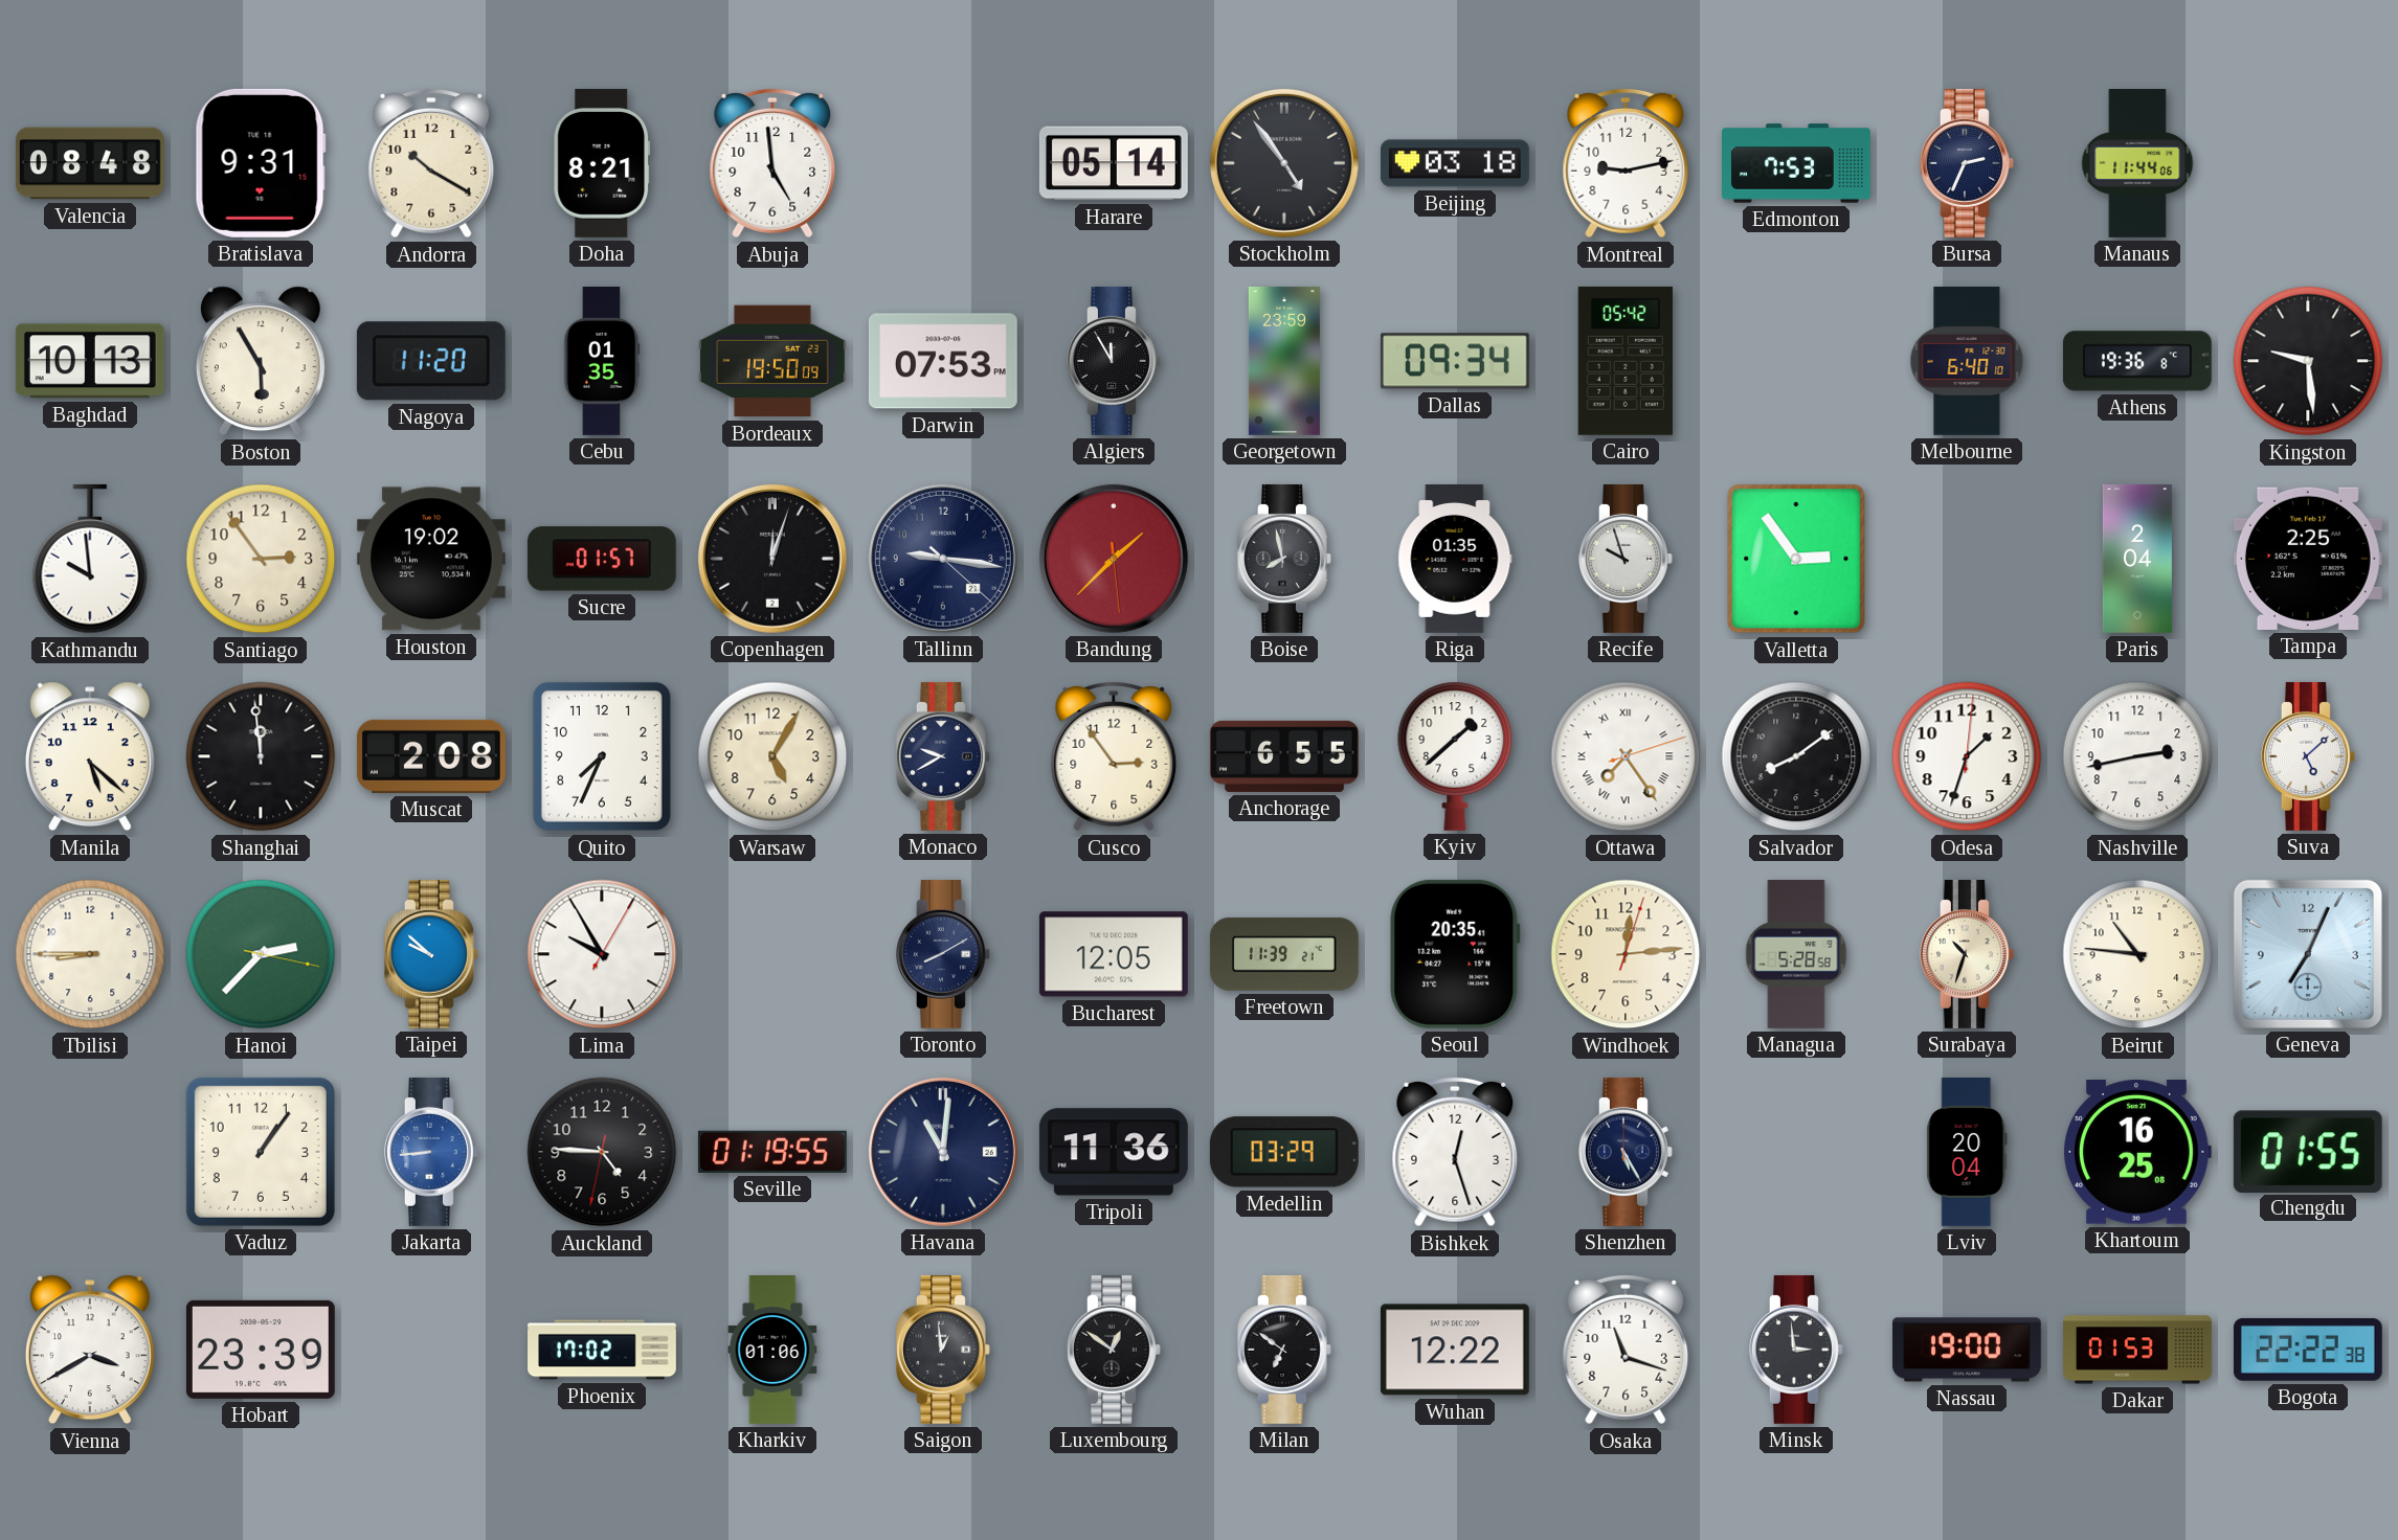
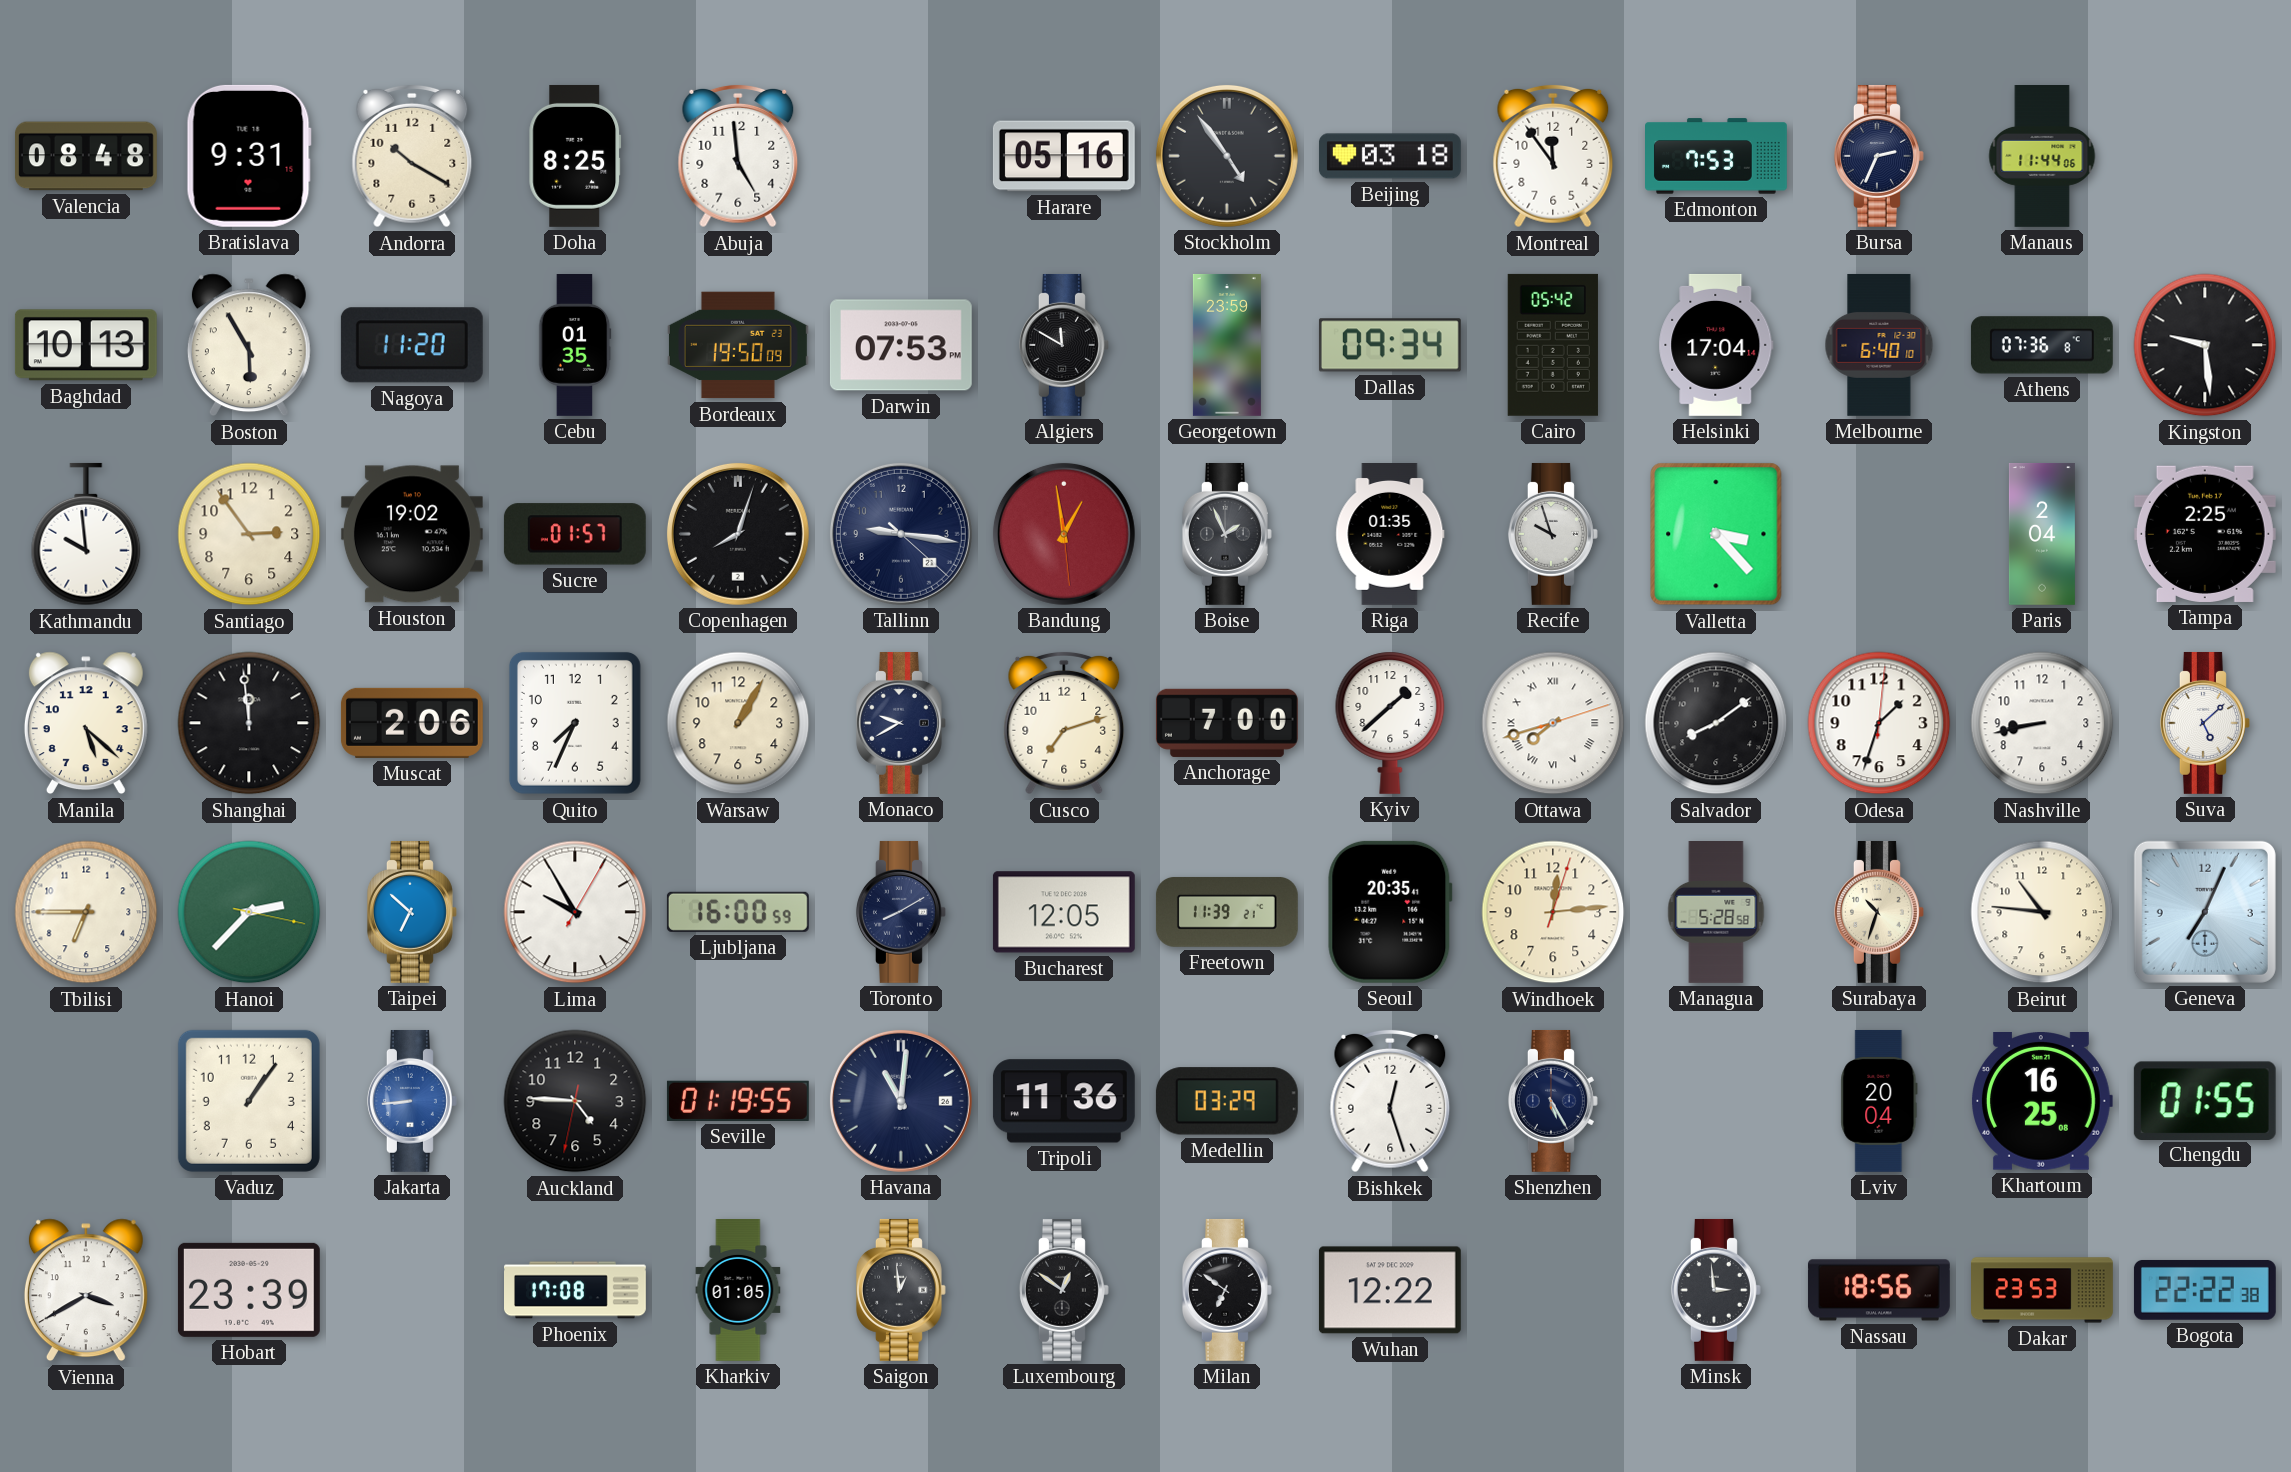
Doha: 8:21 -> 8:25 (575, 156)
Harare: 05:14 -> 05:16 (1064, 156)
Montreal: 9:13 -> 11:54 (1553, 156)
Algiers: 11:55 -> 11:50 (1064, 345)
Helsinki: none -> 17:04 (1716, 345)
Athens: 19:36 -> 07:36 (2042, 345)
Copenhagen: 12:03 -> 8:03 (738, 534)
Bandung: 1:37 -> 12:58 (1064, 534)
Boise: 7:58 -> 1:56 (1227, 534)
Valletta: 2:54 -> 3:23 (1716, 534)
Muscat: 2:08 -> 2:06 (412, 723)
Warsaw: 5:05 -> 1:05 (738, 723)
Cusco: 2:54 -> 7:12 (1064, 723)
Anchorage: 6:55 -> 7:00 (1227, 723)
Ottawa: 7:24 -> 7:42 (1553, 723)
Nashville: 2:43 -> 8:43 (2042, 723)
Tbilisi: 8:45 -> 6:45 (86, 912)
Taipei: 9:52 -> 6:52 (412, 912)
Ljubljana: none -> 16:00 (738, 912)
Phoenix: 17:02 -> 17:08 (576, 1290)
Kharkiv: 01:06 -> 01:05 (738, 1291)
Osaka: 11:18 -> none (1626, 1350)
Nassau: 19:00 -> 18:56 (1879, 1290)
Dakar: 01:53 -> 23:53 (2043, 1290)
